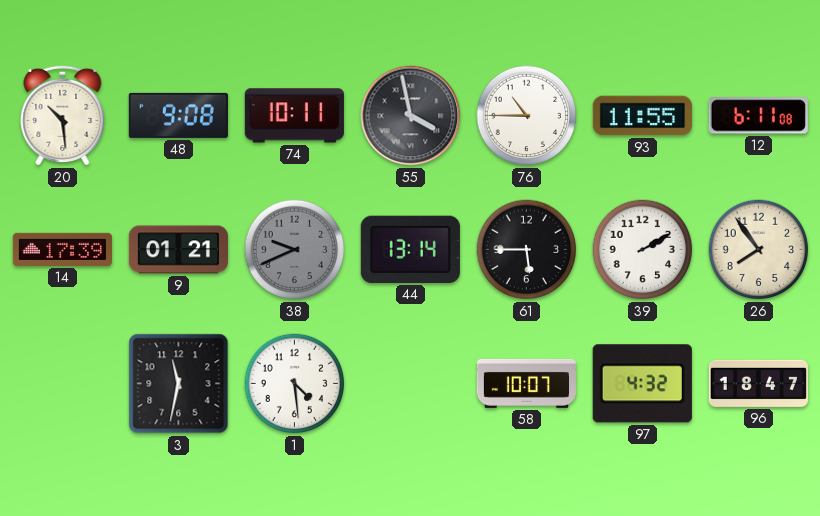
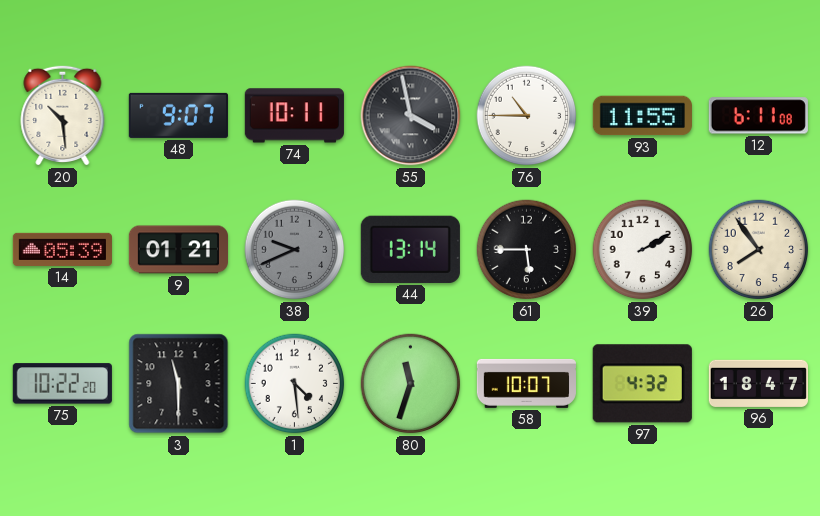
48: 9:08 -> 9:07 (178, 115)
14: 17:39 -> 05:39 (62, 249)
75: none -> 10:22 (62, 384)
3: 11:32 -> 11:30 (179, 384)
80: none -> 11:33 (411, 384)
